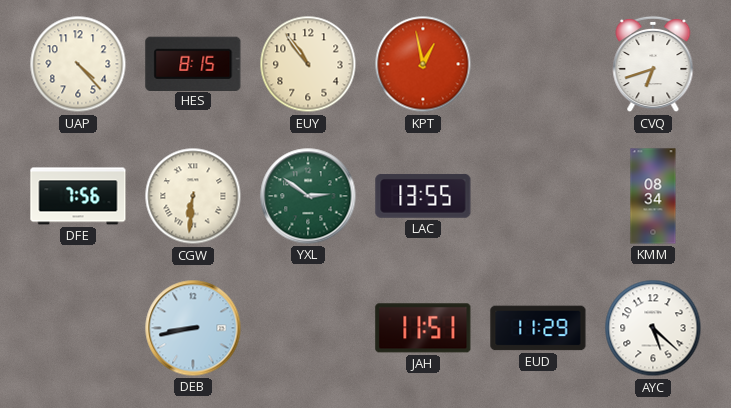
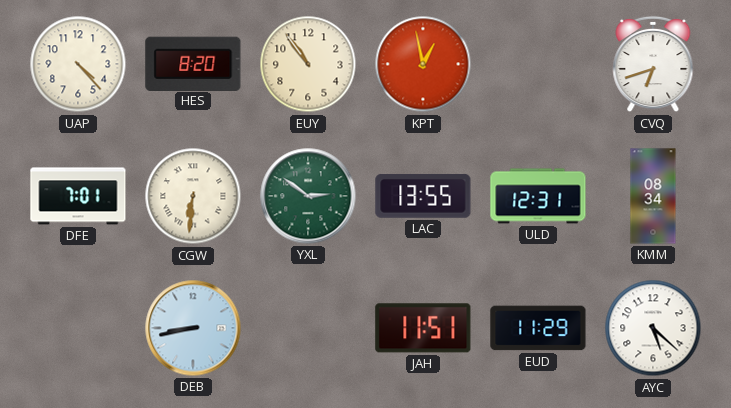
HES: 8:15 -> 8:20 (193, 63)
DFE: 7:56 -> 7:01 (78, 196)
ULD: none -> 12:31 (538, 196)
